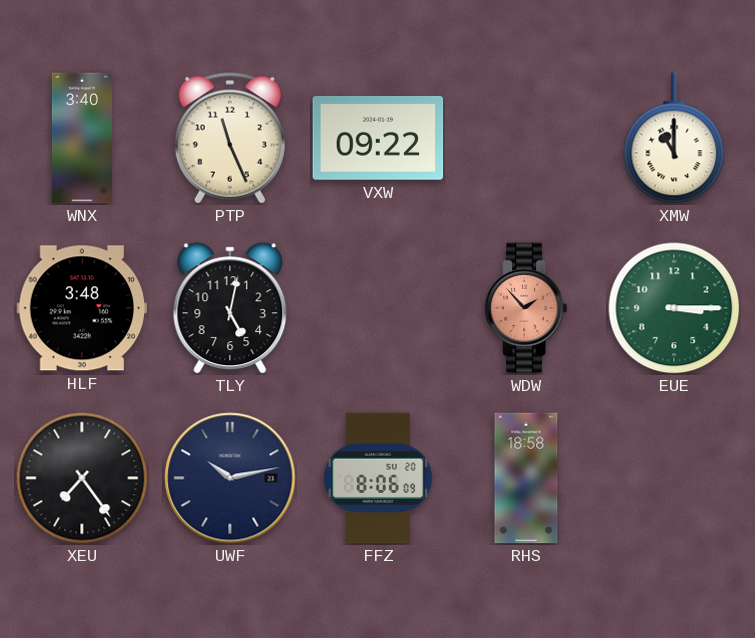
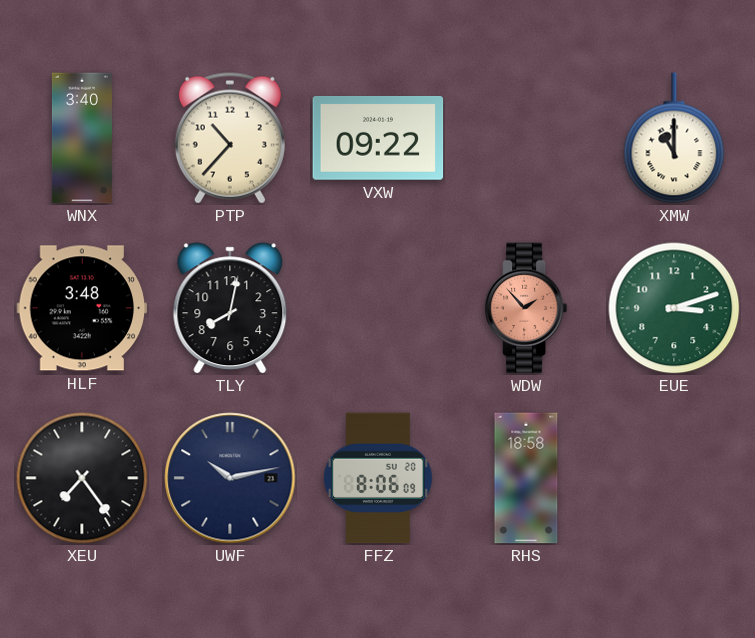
PTP: 11:26 -> 10:37 (230, 138)
TLY: 5:02 -> 8:02 (230, 308)
EUE: 3:15 -> 3:12 (674, 308)
